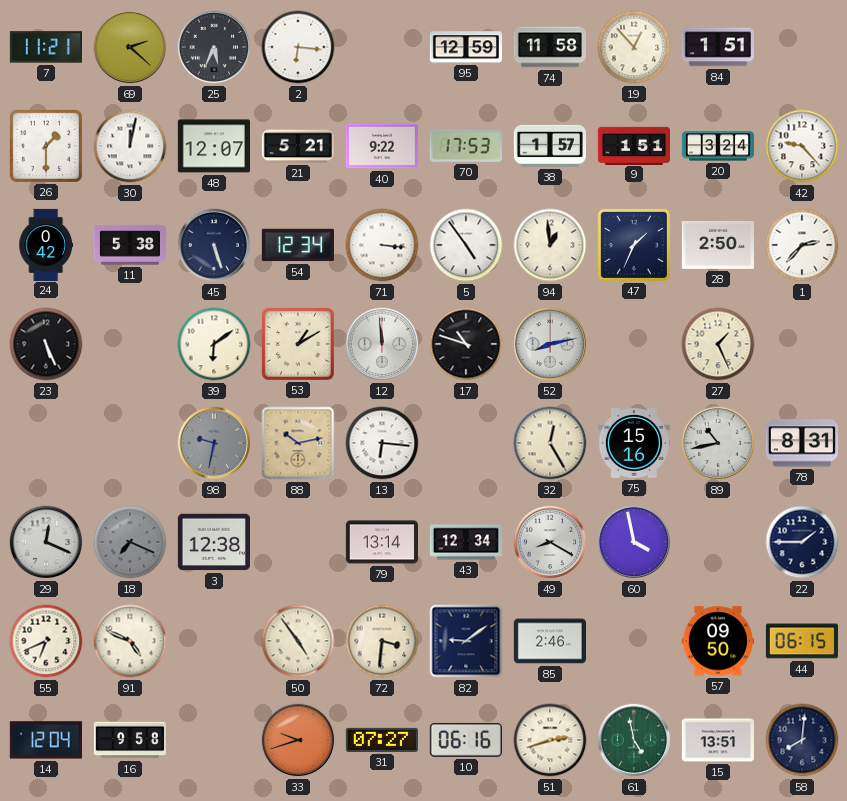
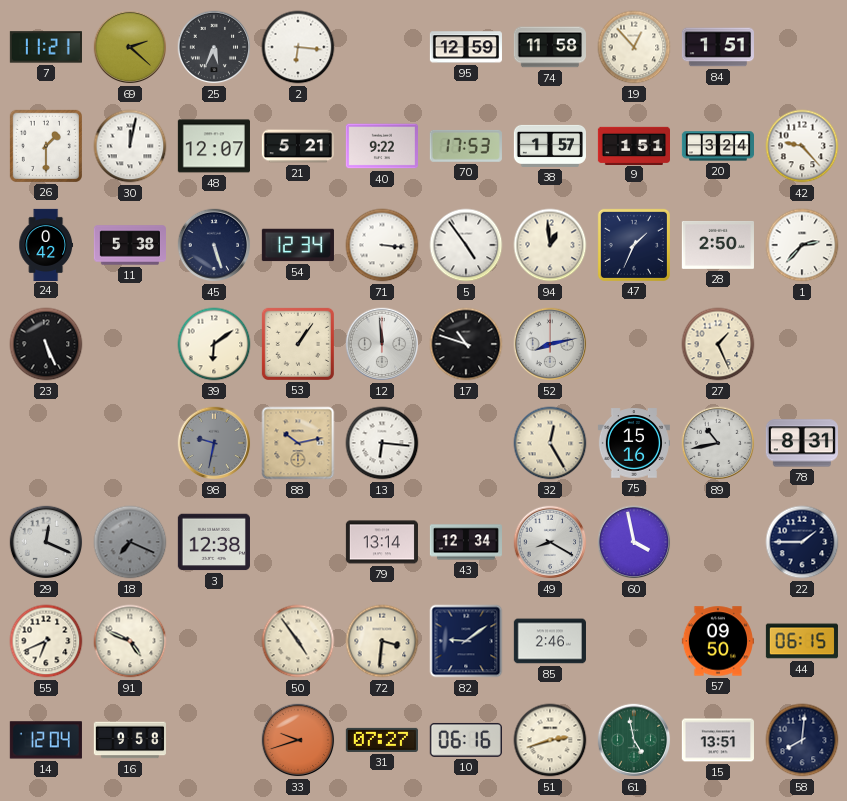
53: 1:10 -> 1:06 (298, 344)
